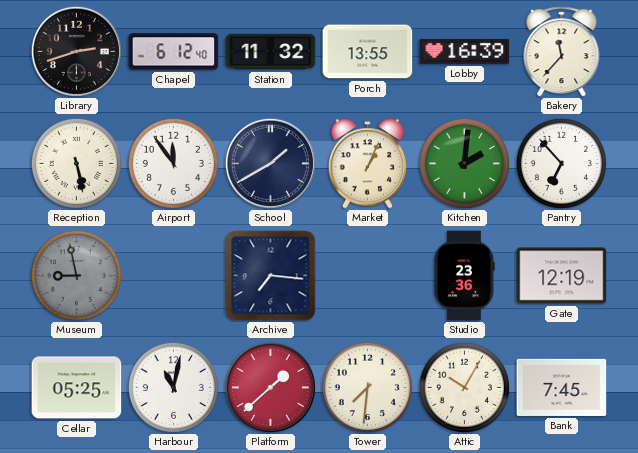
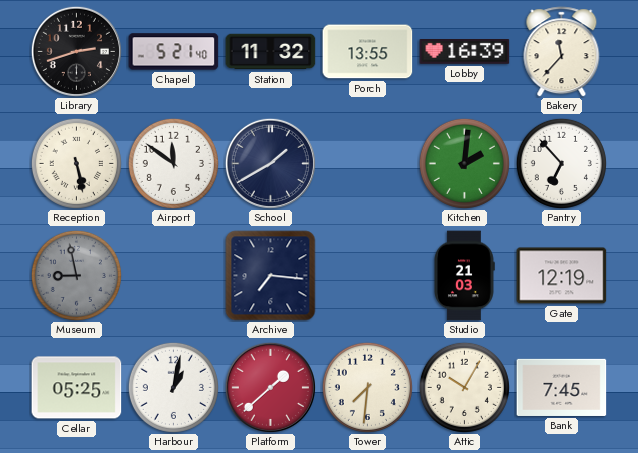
Chapel: 6:12 -> 5:21 (174, 52)
Airport: 11:54 -> 11:51 (173, 163)
Market: 1:04 -> none (367, 164)
Studio: 23:36 -> 21:03 (464, 276)
Harbour: 11:02 -> 1:02 (173, 387)
